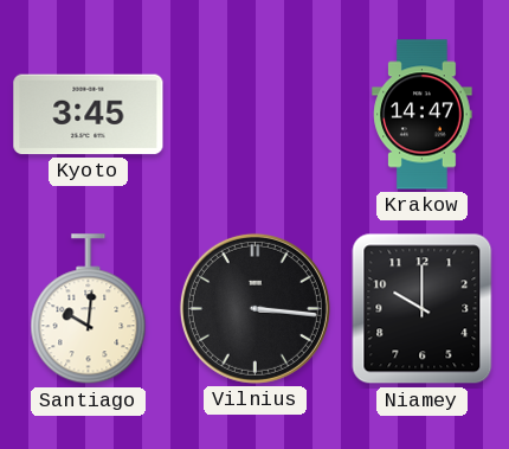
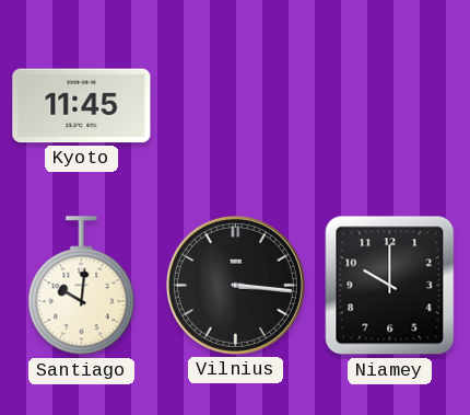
Kyoto: 3:45 -> 11:45 (82, 106)
Krakow: 14:47 -> none (423, 115)
